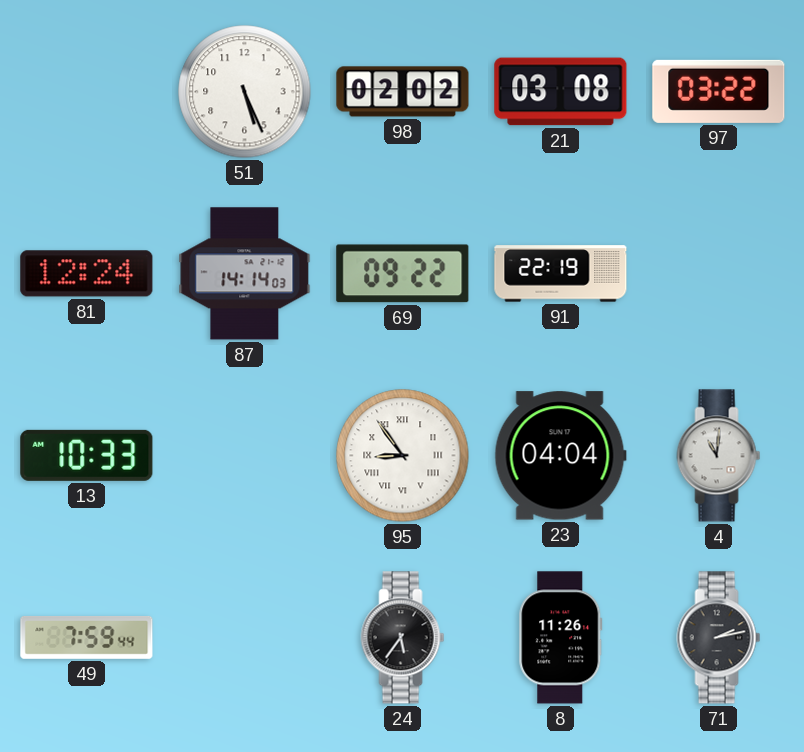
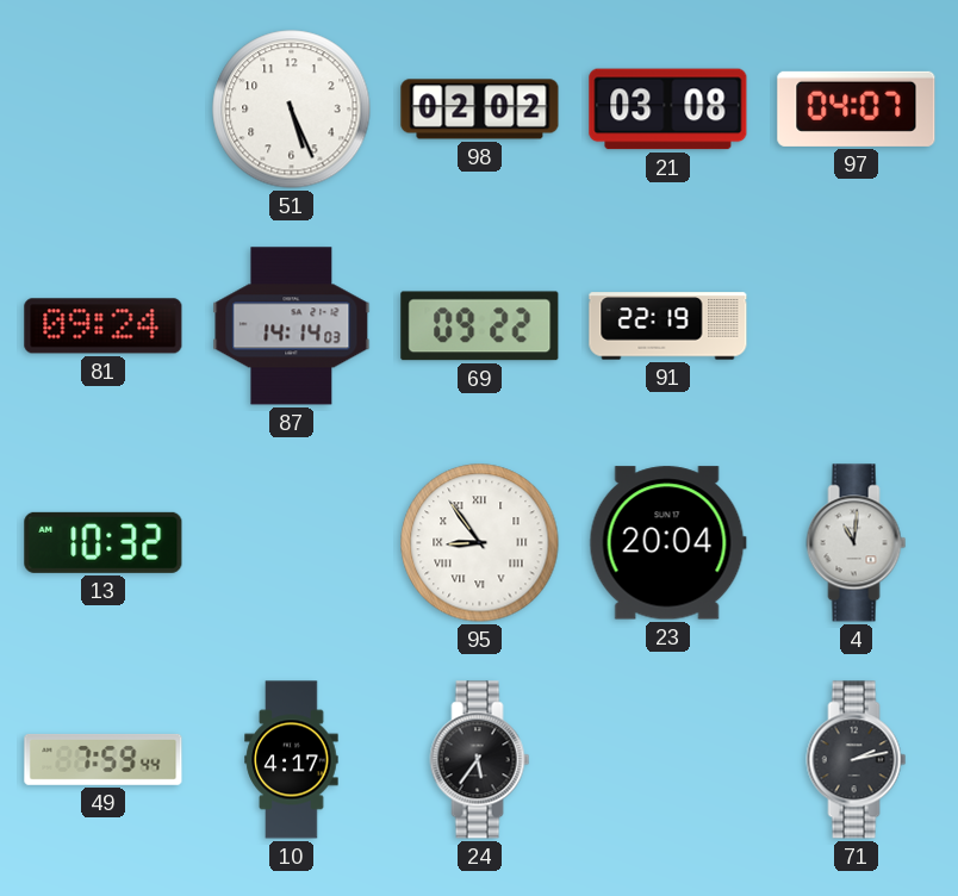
97: 03:22 -> 04:07 (857, 108)
81: 12:24 -> 09:24 (104, 326)
13: 10:33 -> 10:32 (104, 542)
23: 04:04 -> 20:04 (667, 543)
10: none -> 4:17 (292, 760)
8: 11:26 -> none (561, 638)
